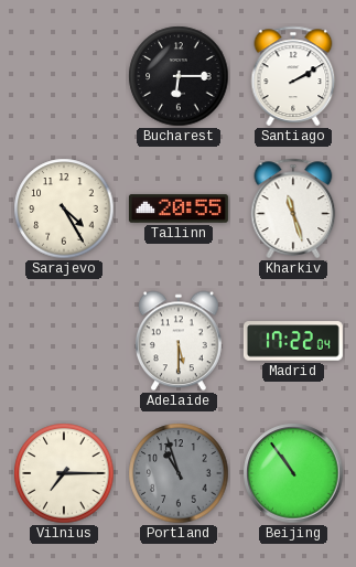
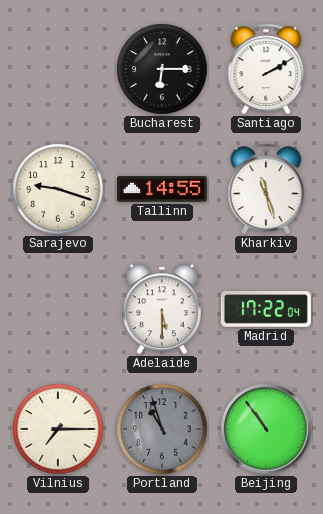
Sarajevo: 4:25 -> 9:18 (58, 189)
Tallinn: 20:55 -> 14:55 (162, 189)
